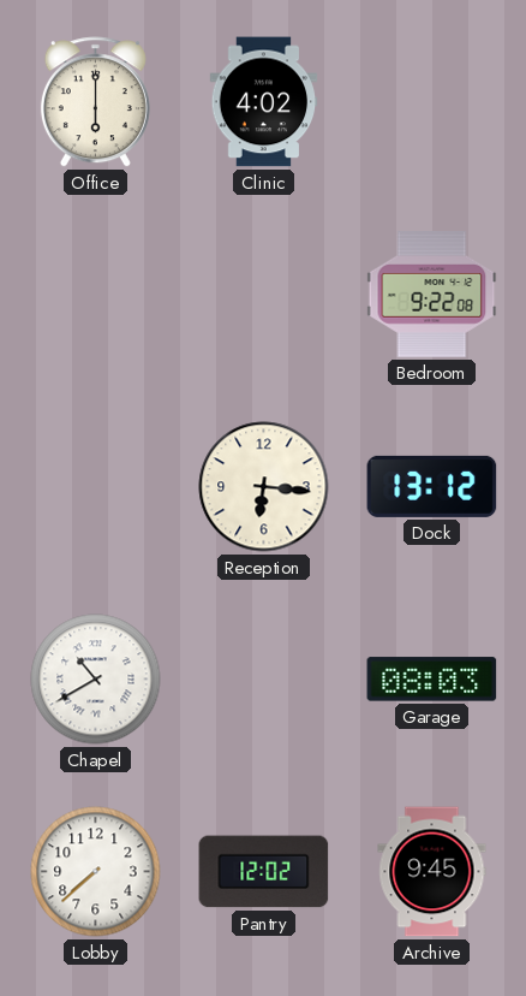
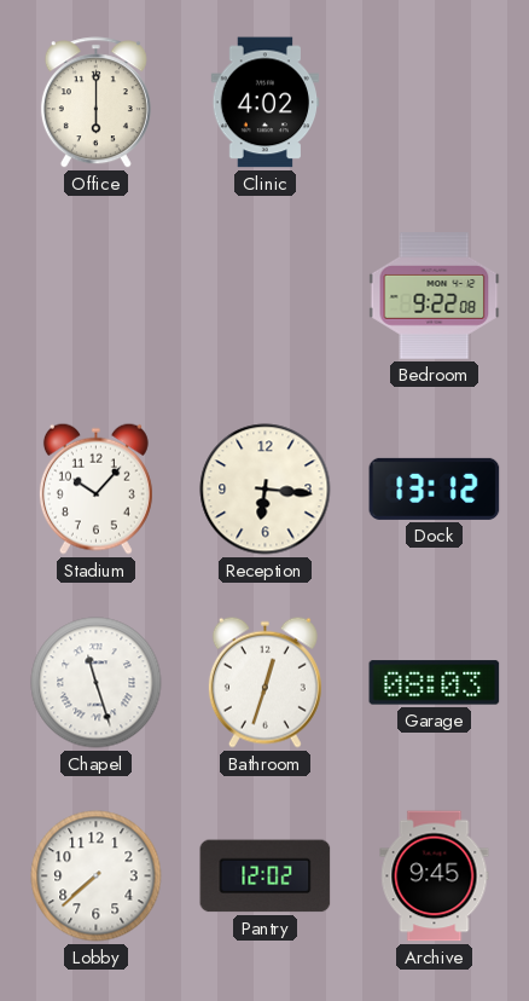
Stadium: none -> 10:07 (95, 488)
Chapel: 10:40 -> 11:27 (97, 683)
Bathroom: none -> 12:33 (264, 682)
